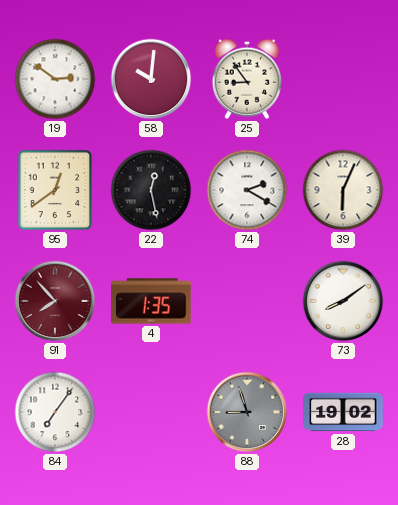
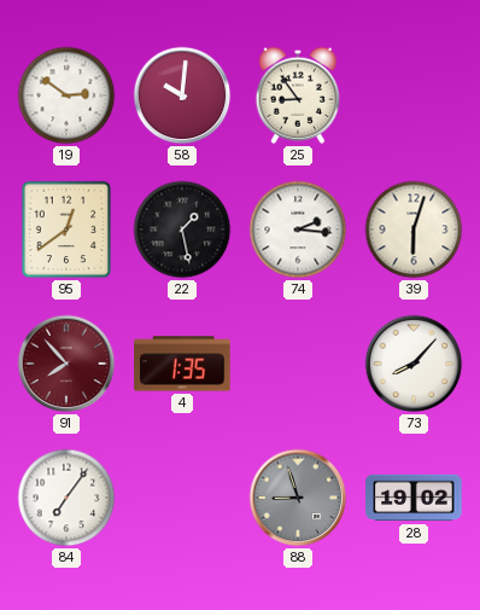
22: 12:28 -> 1:28 (182, 230)
74: 2:20 -> 2:16 (298, 230)
39: 6:04 -> 6:03 (414, 230)
73: 8:09 -> 8:07 (414, 364)
